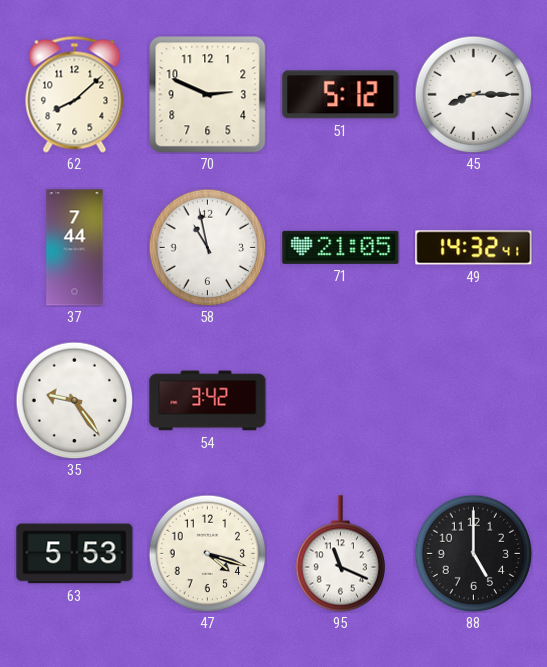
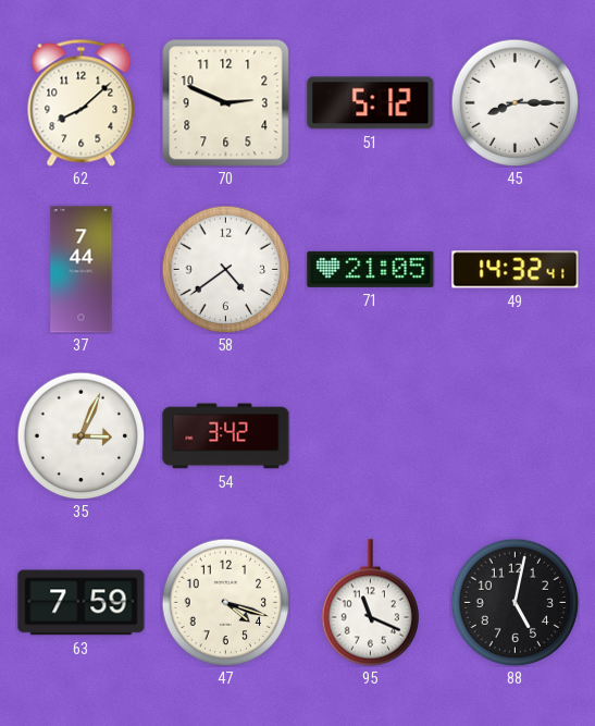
58: 10:58 -> 4:39 (225, 269)
35: 9:24 -> 3:04 (80, 435)
63: 5:53 -> 7:59 (82, 603)
88: 5:00 -> 5:02 (515, 602)
